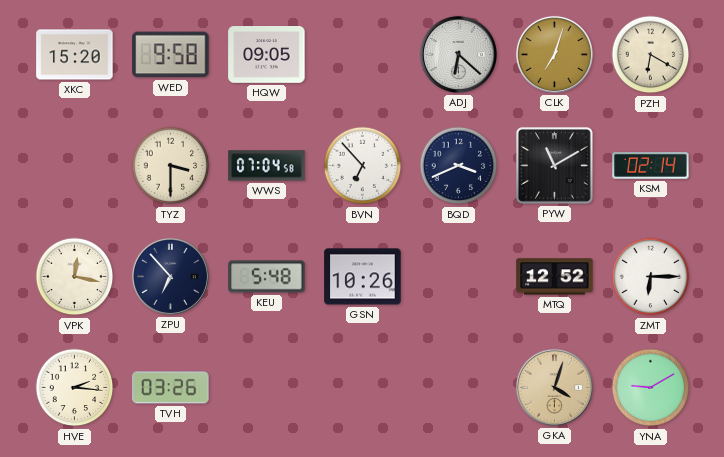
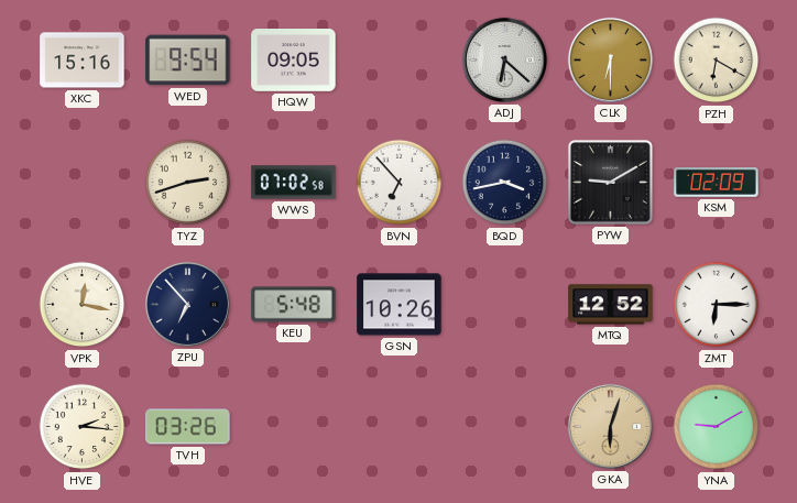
XKC: 15:20 -> 15:16 (83, 61)
WED: 9:58 -> 9:54 (188, 61)
CLK: 7:03 -> 6:30 (610, 59)
TYZ: 3:30 -> 2:42 (188, 183)
WWS: 07:04 -> 07:02 (294, 183)
BQD: 3:41 -> 3:43 (505, 183)
PYW: 11:10 -> 9:10 (610, 182)
KSM: 02:14 -> 02:09 (717, 183)
GKA: 4:03 -> 6:03 (610, 426)
